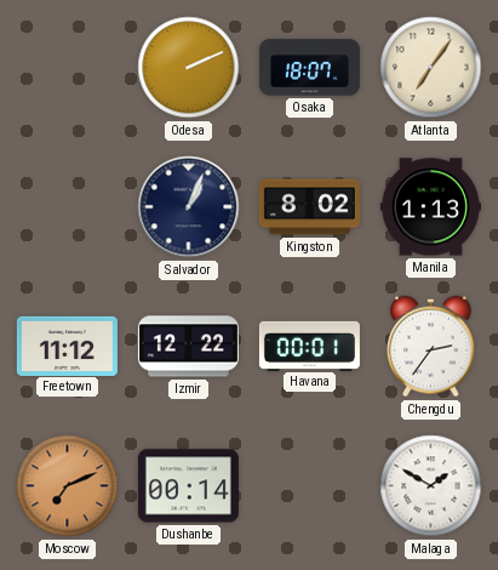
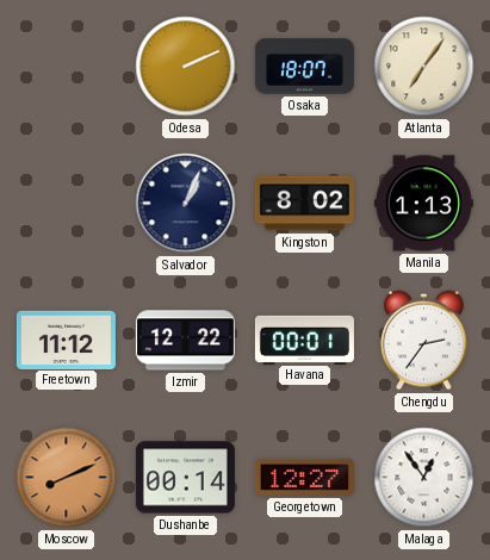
Moscow: 7:11 -> 8:11 (67, 478)
Georgetown: none -> 12:27 (304, 477)
Malaga: 1:50 -> 12:54 (424, 478)
